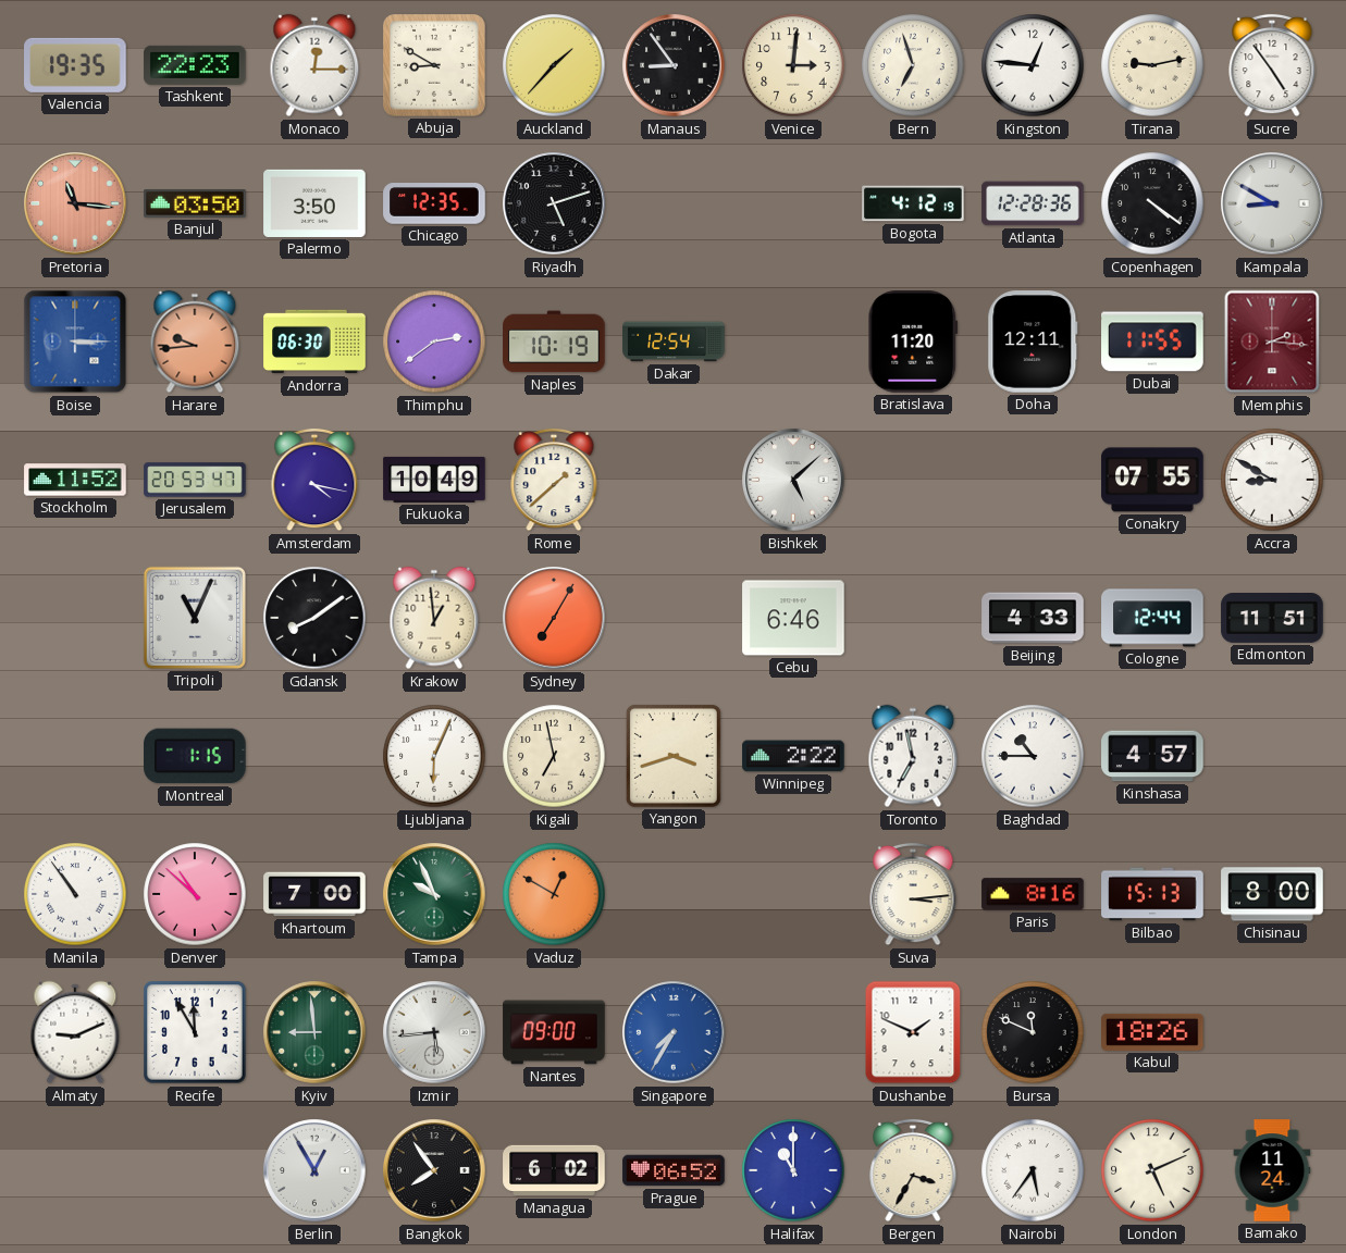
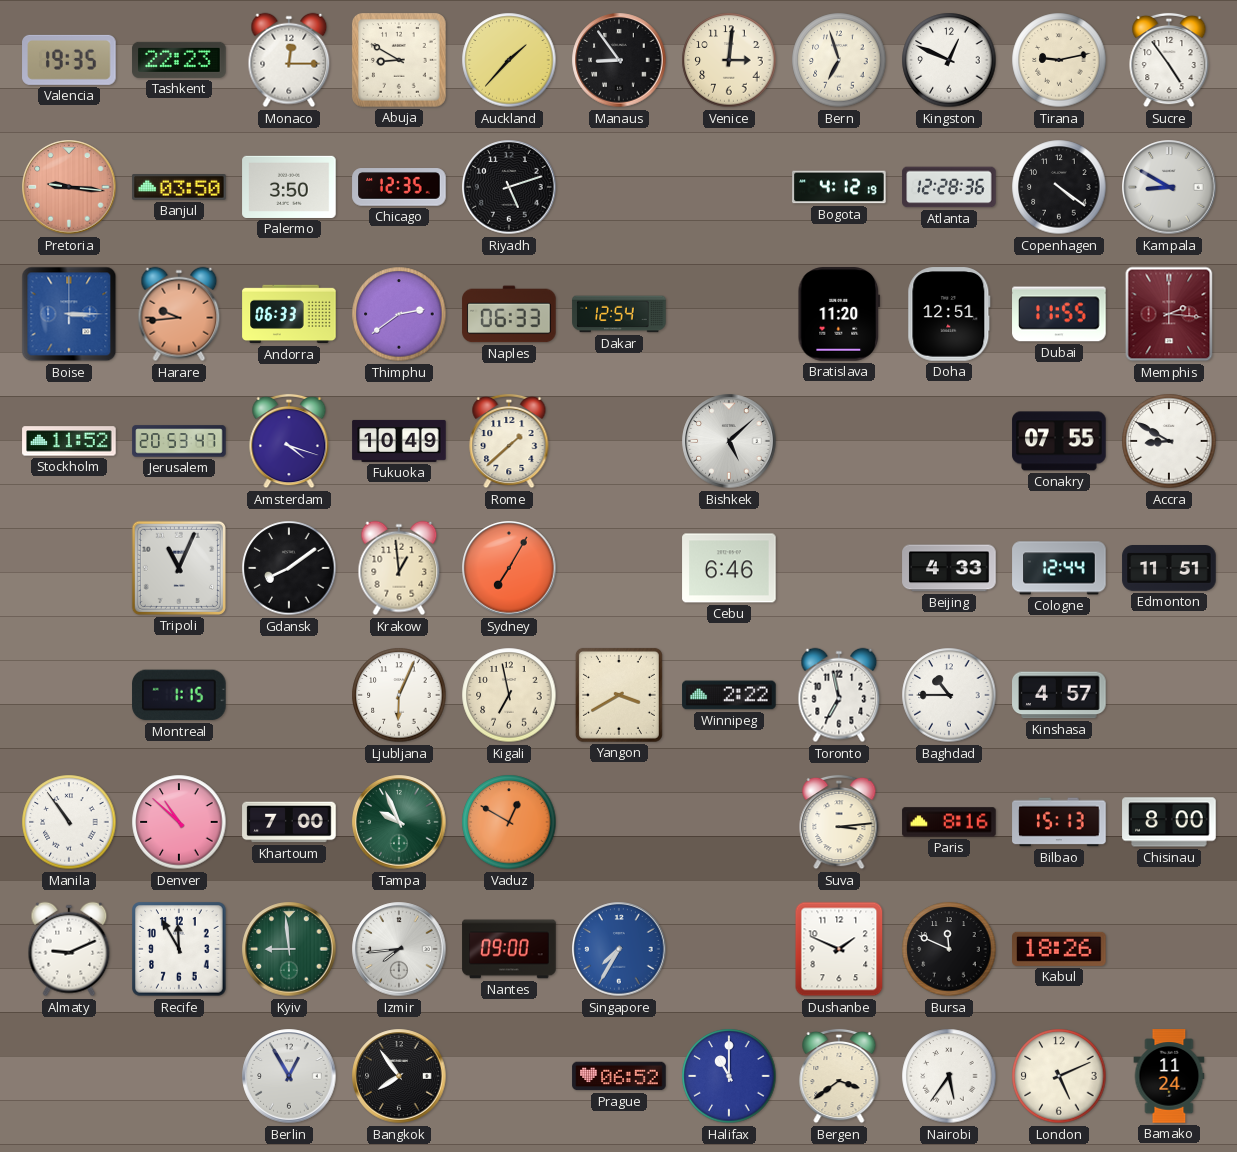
Kingston: 12:46 -> 12:49 (949, 60)
Pretoria: 11:16 -> 9:16 (69, 187)
Andorra: 06:30 -> 06:33 (289, 314)
Naples: 10:19 -> 06:33 (509, 314)
Doha: 12:11 -> 12:51 (949, 314)
Amsterdam: 4:17 -> 4:18 (289, 441)
Yangon: 3:42 -> 3:40 (619, 695)
Izmir: 5:44 -> 7:44 (399, 949)
Managua: 6:02 -> none (554, 1170)
Bergen: 3:35 -> 3:39 (839, 1076)
